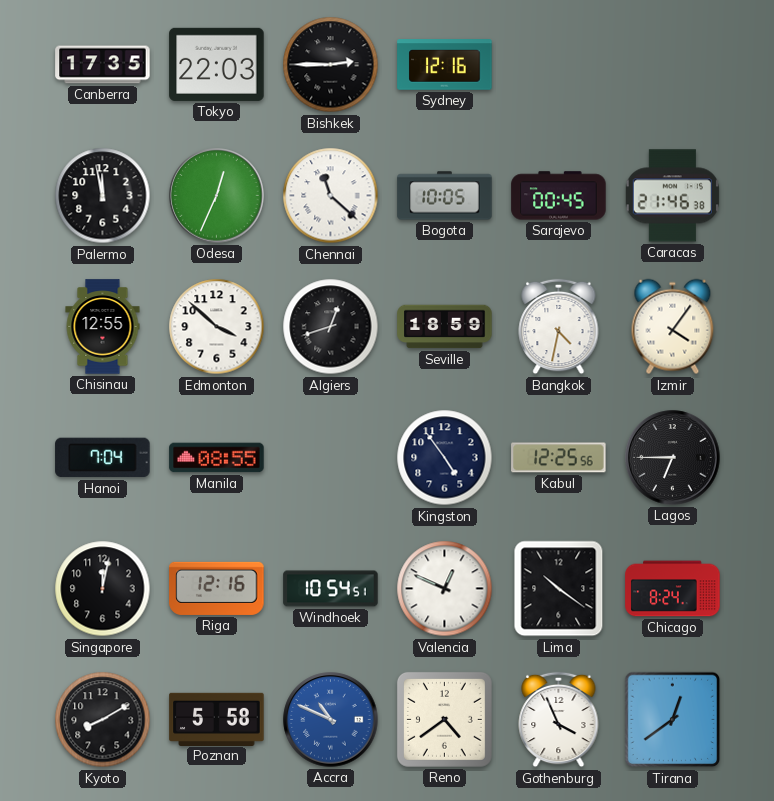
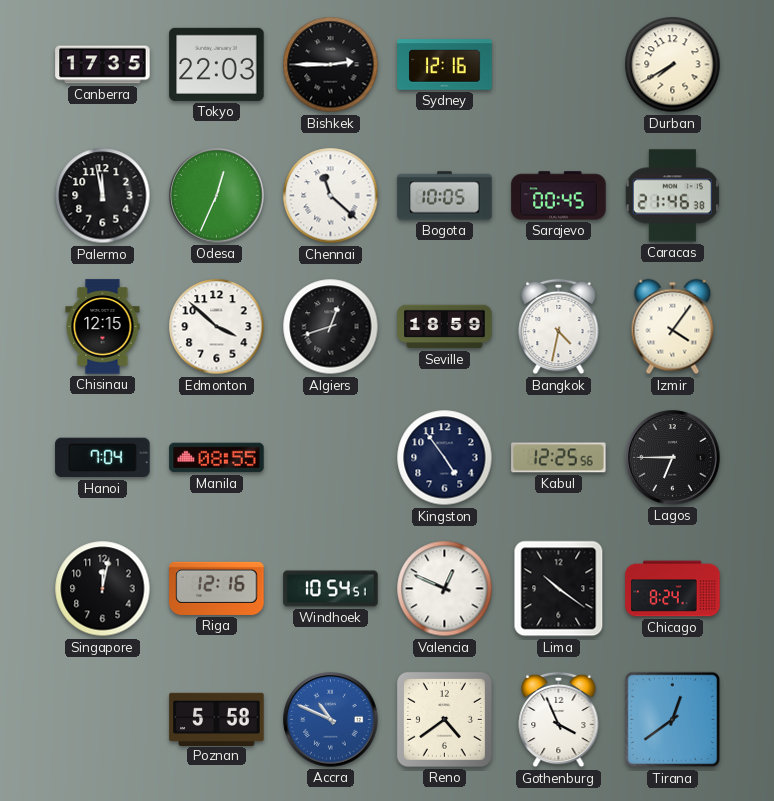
Durban: none -> 7:40 (673, 65)
Chisinau: 12:55 -> 12:15 (103, 327)
Kyoto: 8:10 -> none (103, 720)
